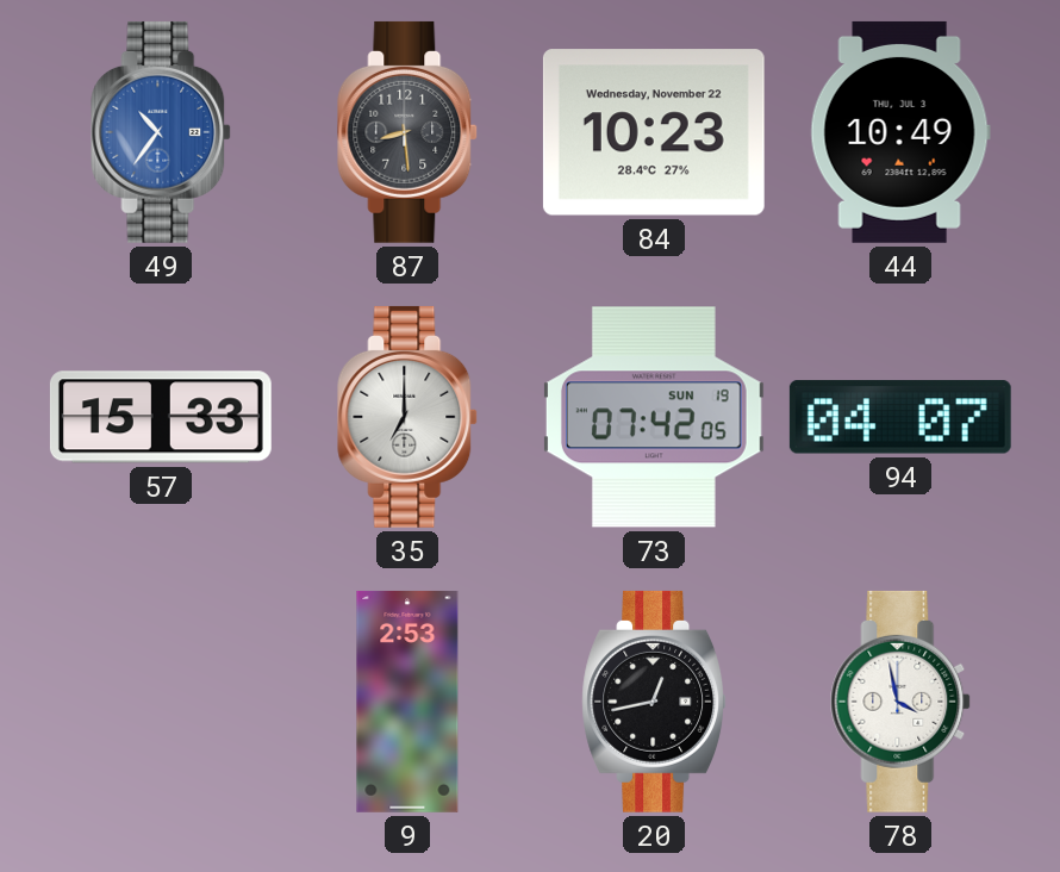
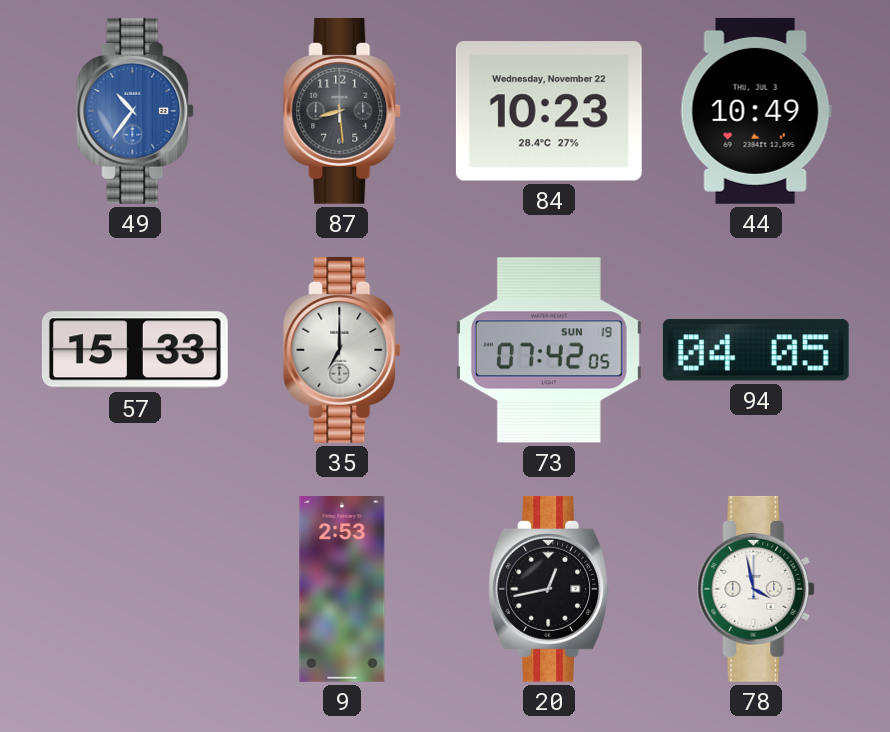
94: 04:07 -> 04:05 (756, 350)
